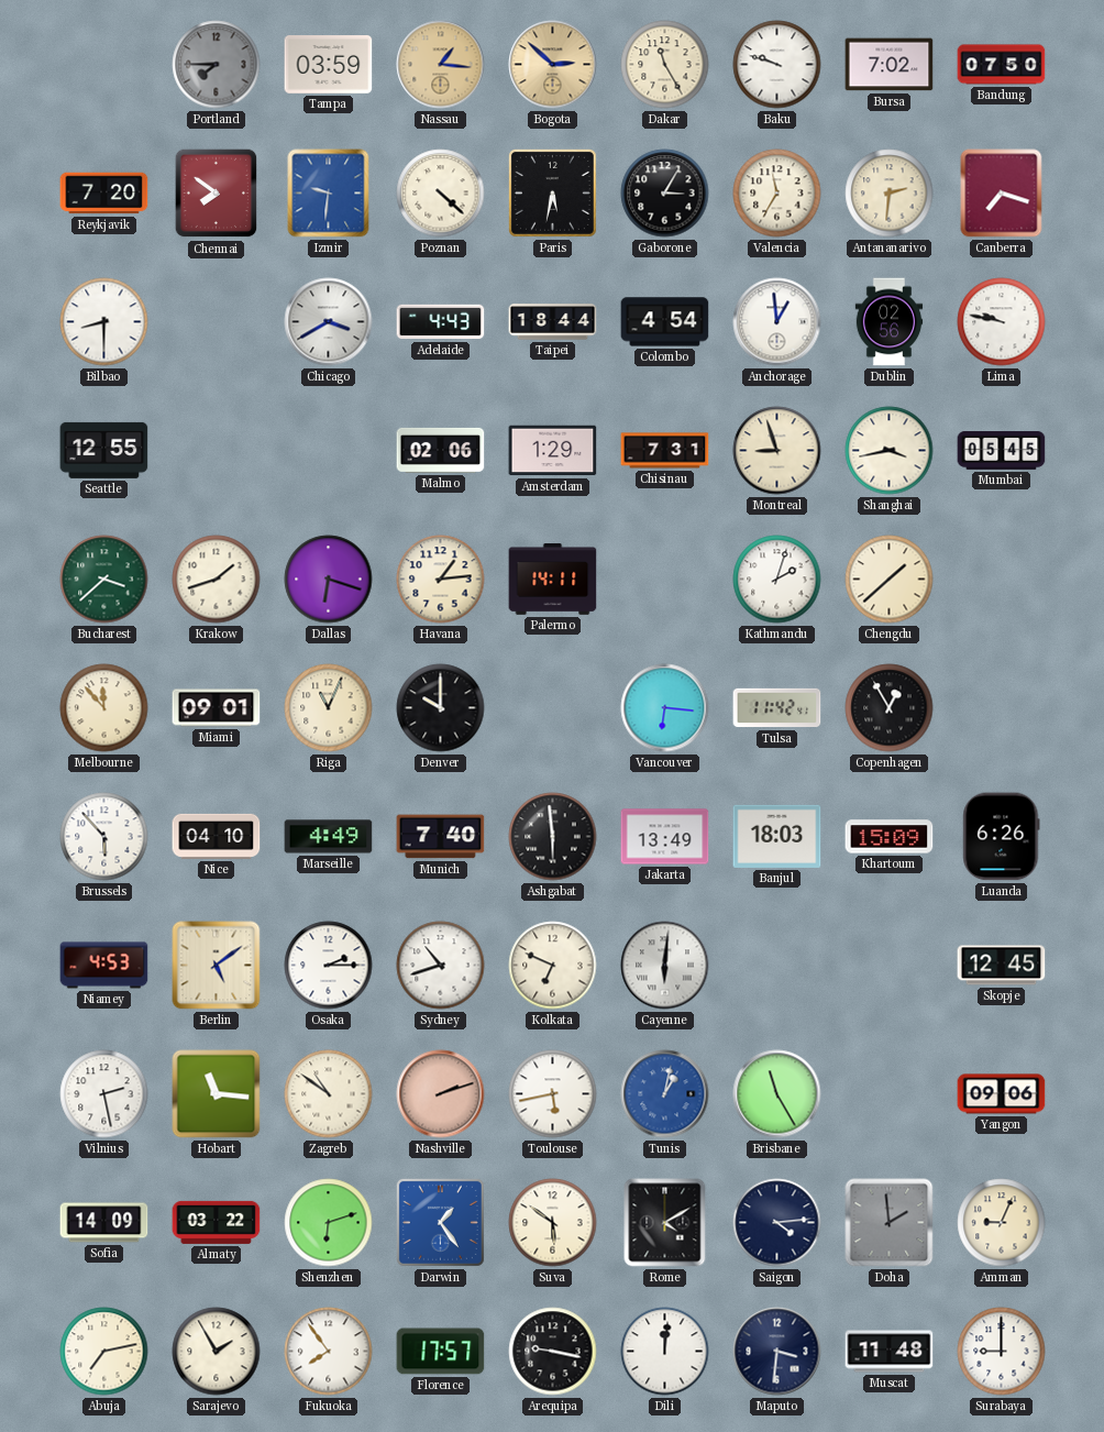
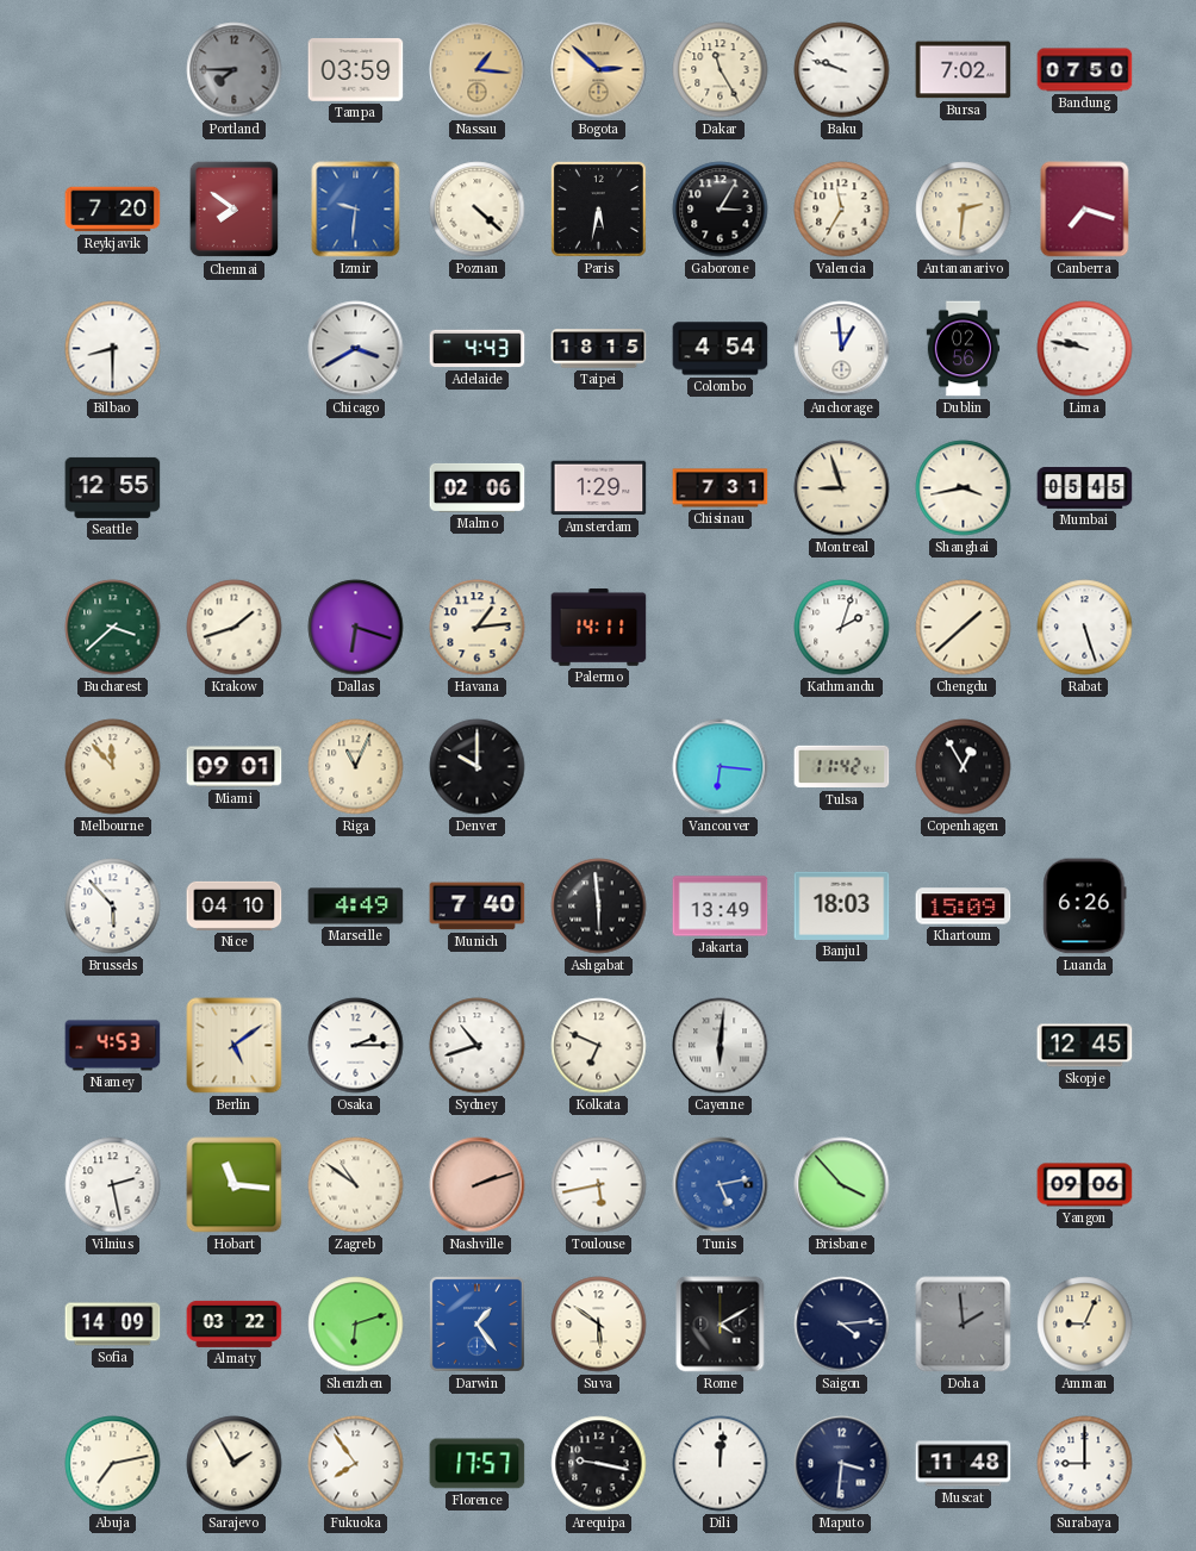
Taipei: 18:44 -> 18:15 (599, 349)
Rabat: none -> 5:27 (1085, 628)
Tunis: 1:02 -> 5:13 (721, 1185)
Brisbane: 11:25 -> 3:53 (842, 1185)
